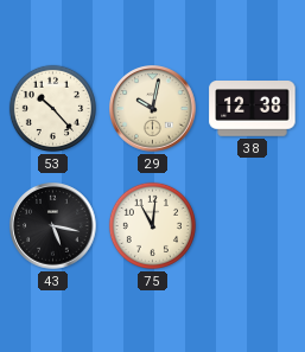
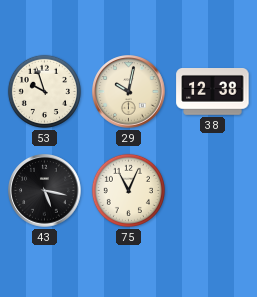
53: 10:23 -> 9:57 (44, 91)
75: 11:01 -> 11:04 (128, 190)
